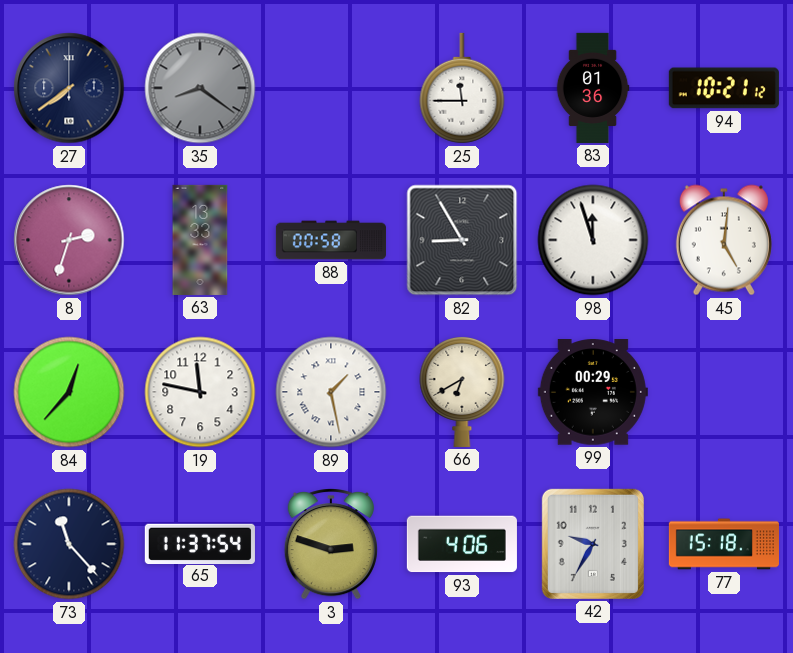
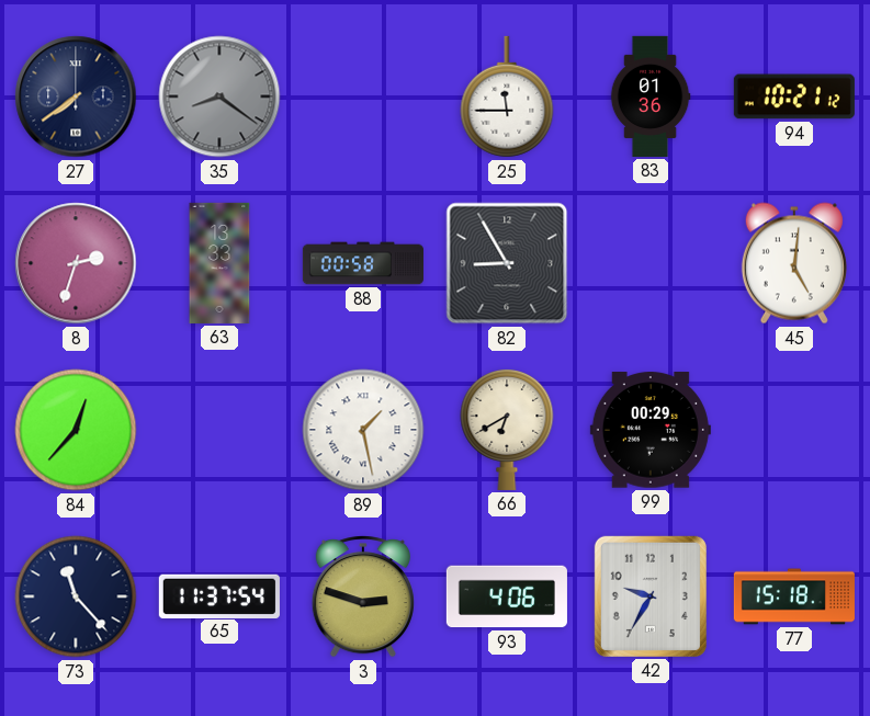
98: 11:57 -> none (593, 240)
19: 11:47 -> none (200, 392)
